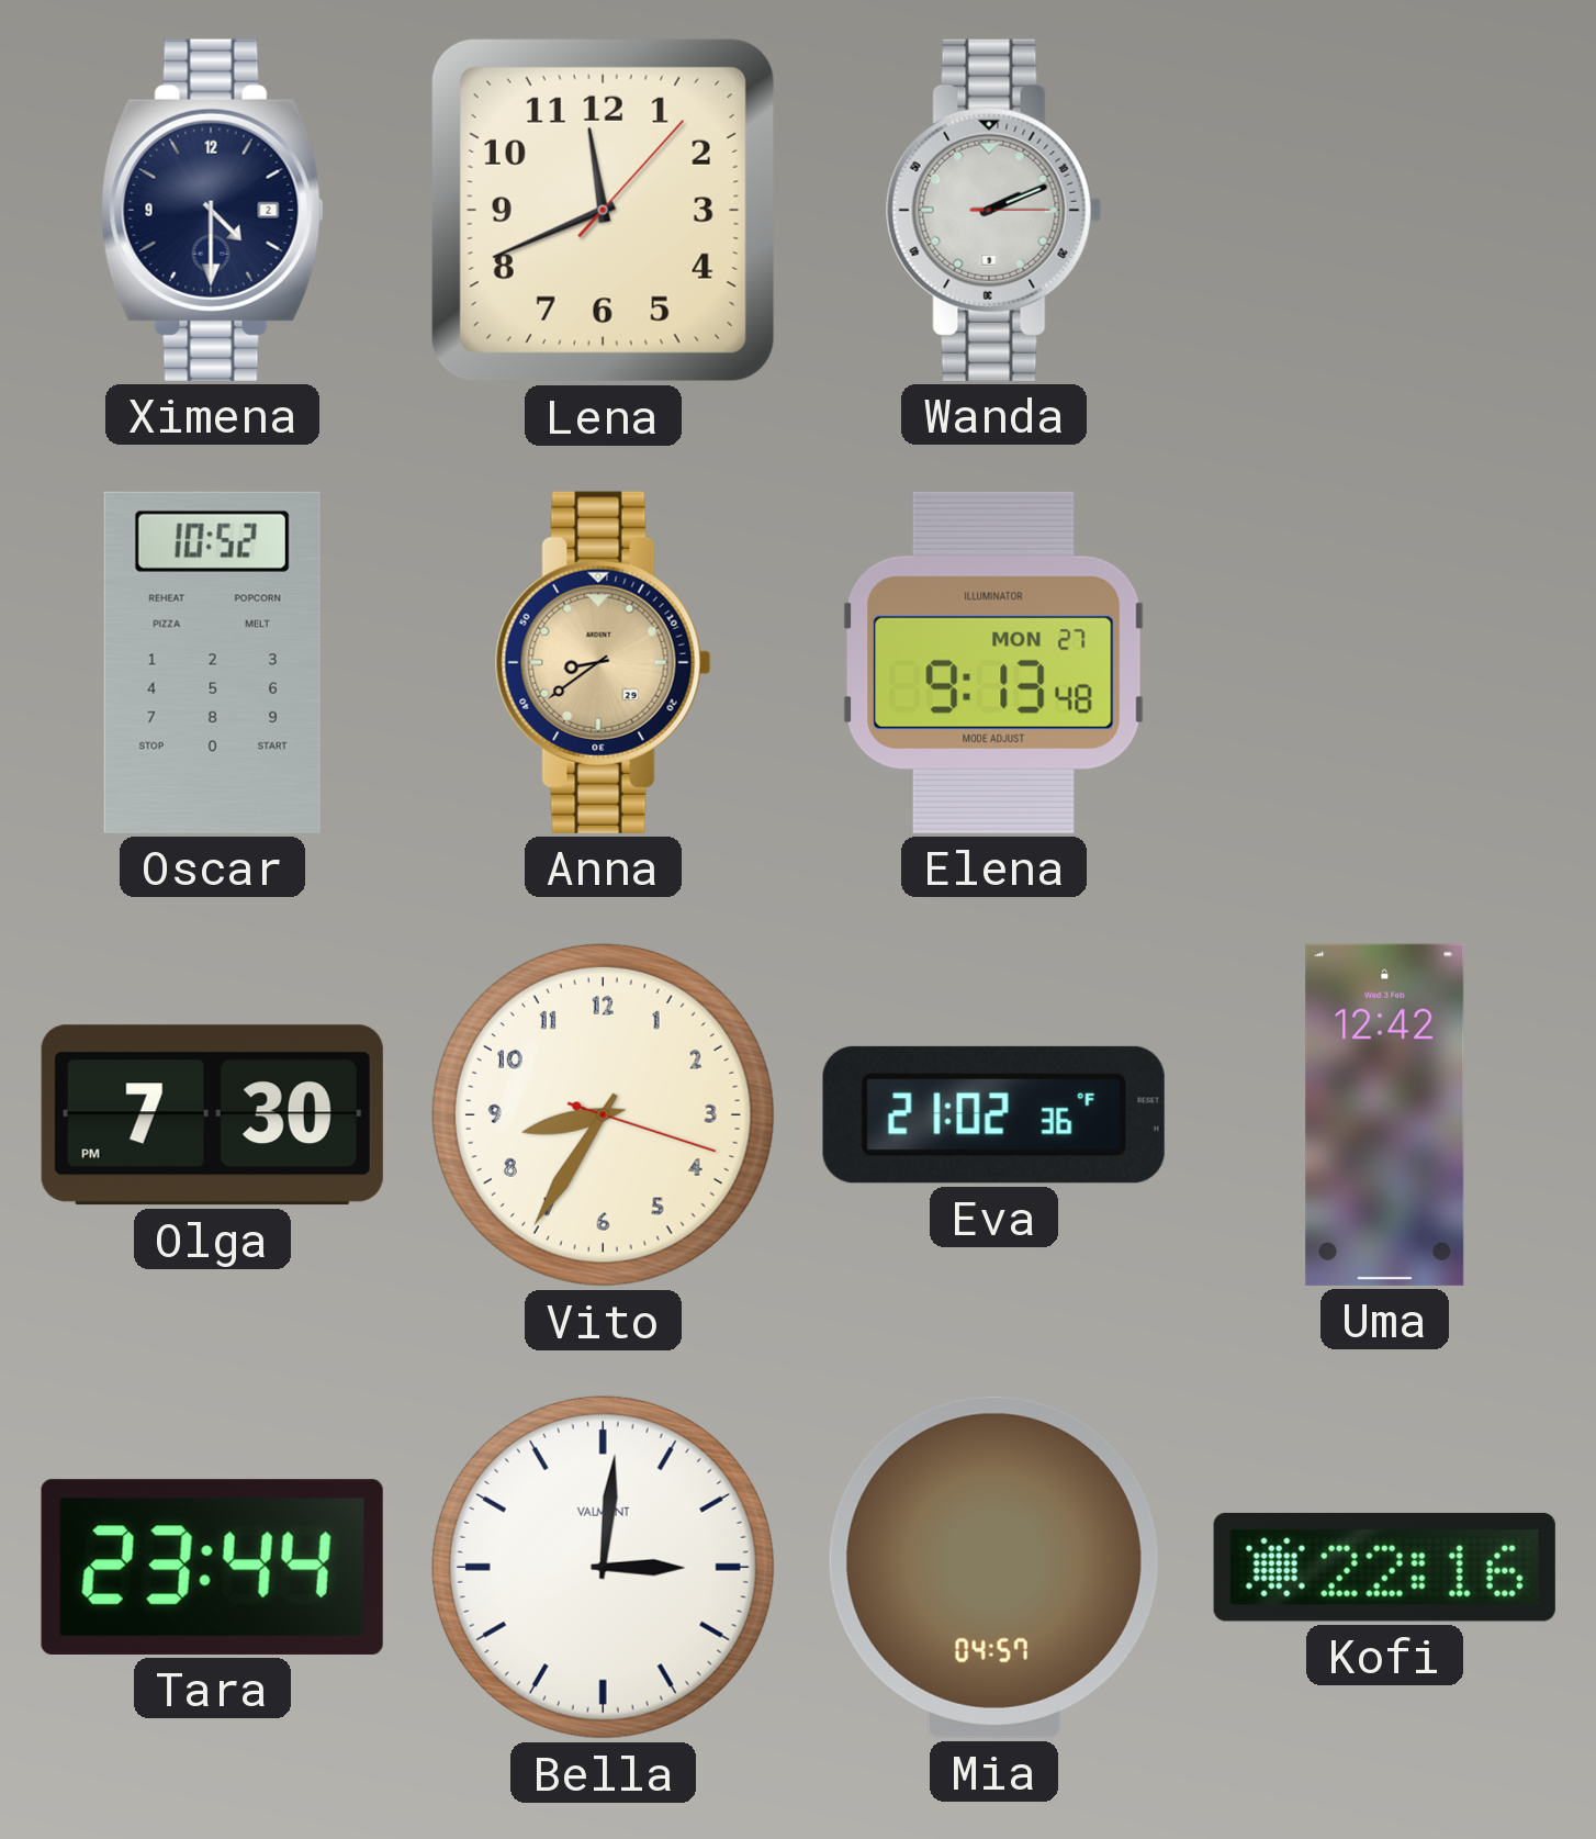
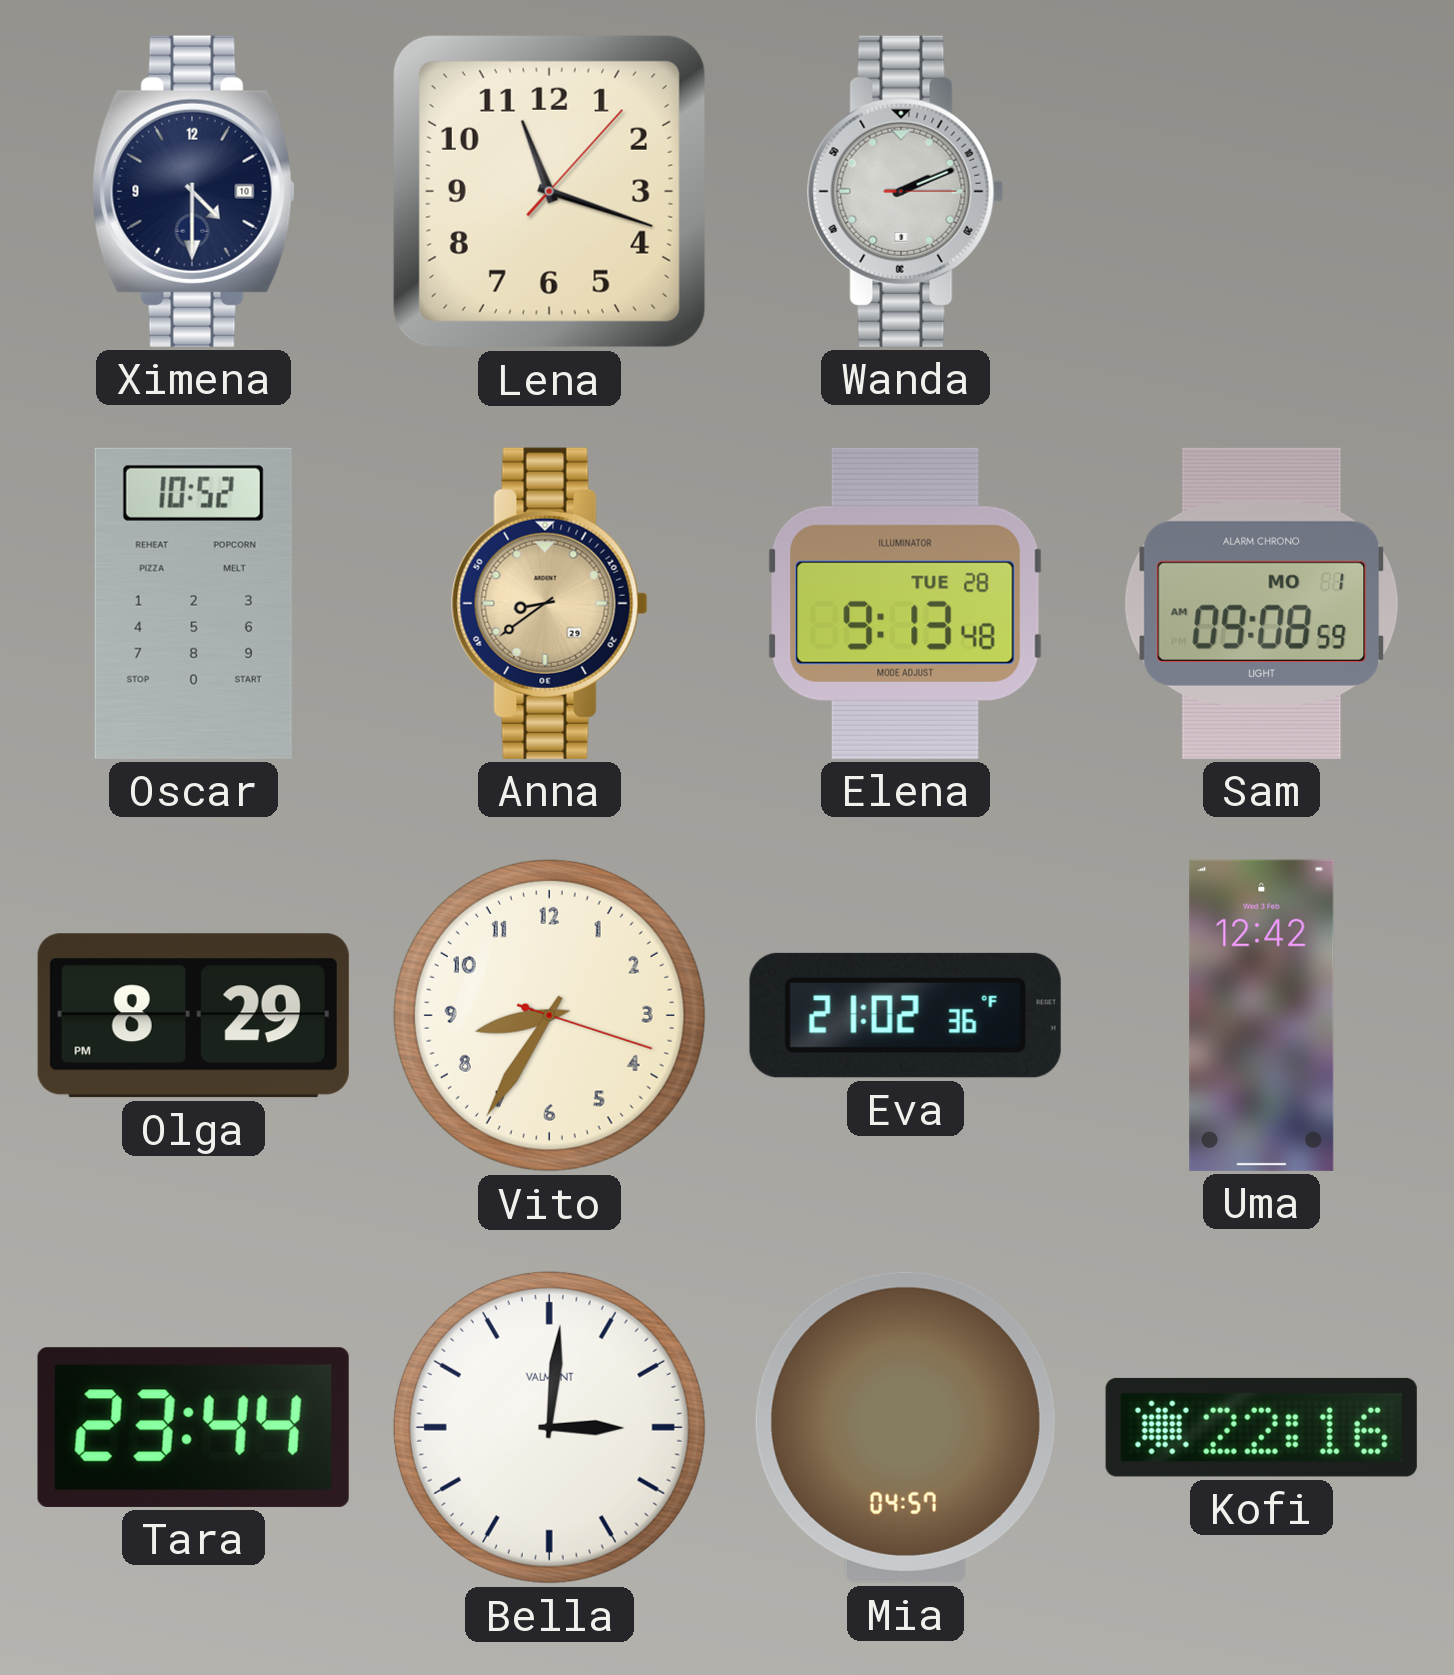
Ximena date: 2 -> 10 (193, 191)
Lena: 11:41 -> 11:18 (549, 191)
Elena date: MON 27 -> TUE 28 (906, 603)
Sam: none -> 09:08 (1262, 603)
Olga: 7:30 -> 8:29 (193, 1016)
